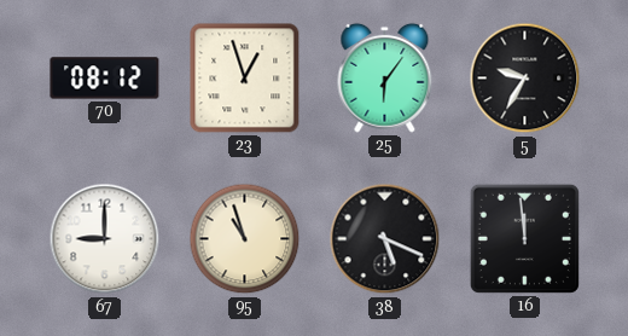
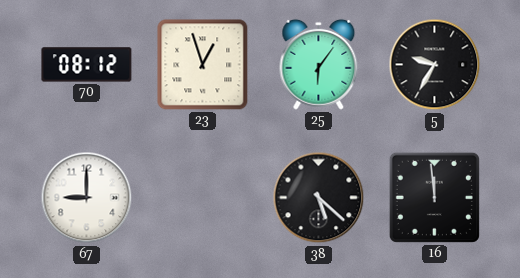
95: 10:57 -> none (245, 239)
38: 5:19 -> 5:22 (319, 198)
